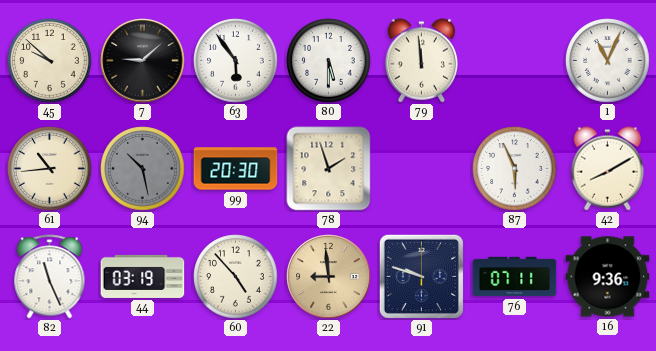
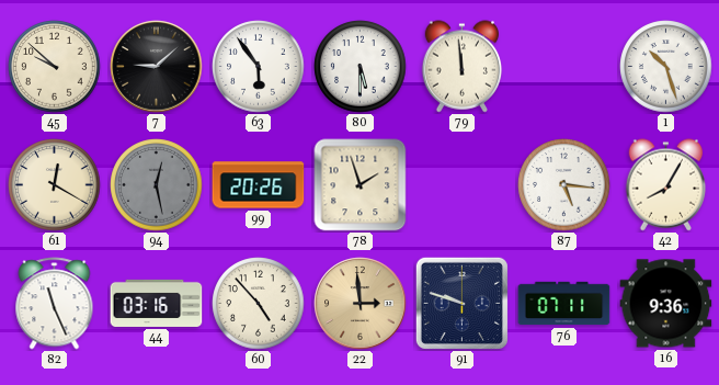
1: 11:04 -> 10:27 (666, 67)
61: 10:44 -> 12:20 (55, 185)
94: 10:28 -> 12:28 (157, 185)
99: 20:30 -> 20:26 (259, 185)
87: 5:56 -> 5:16 (564, 185)
42: 8:10 -> 8:05 (666, 185)
44: 03:19 -> 03:16 (157, 303)
22: 8:59 -> 2:59 (361, 304)
